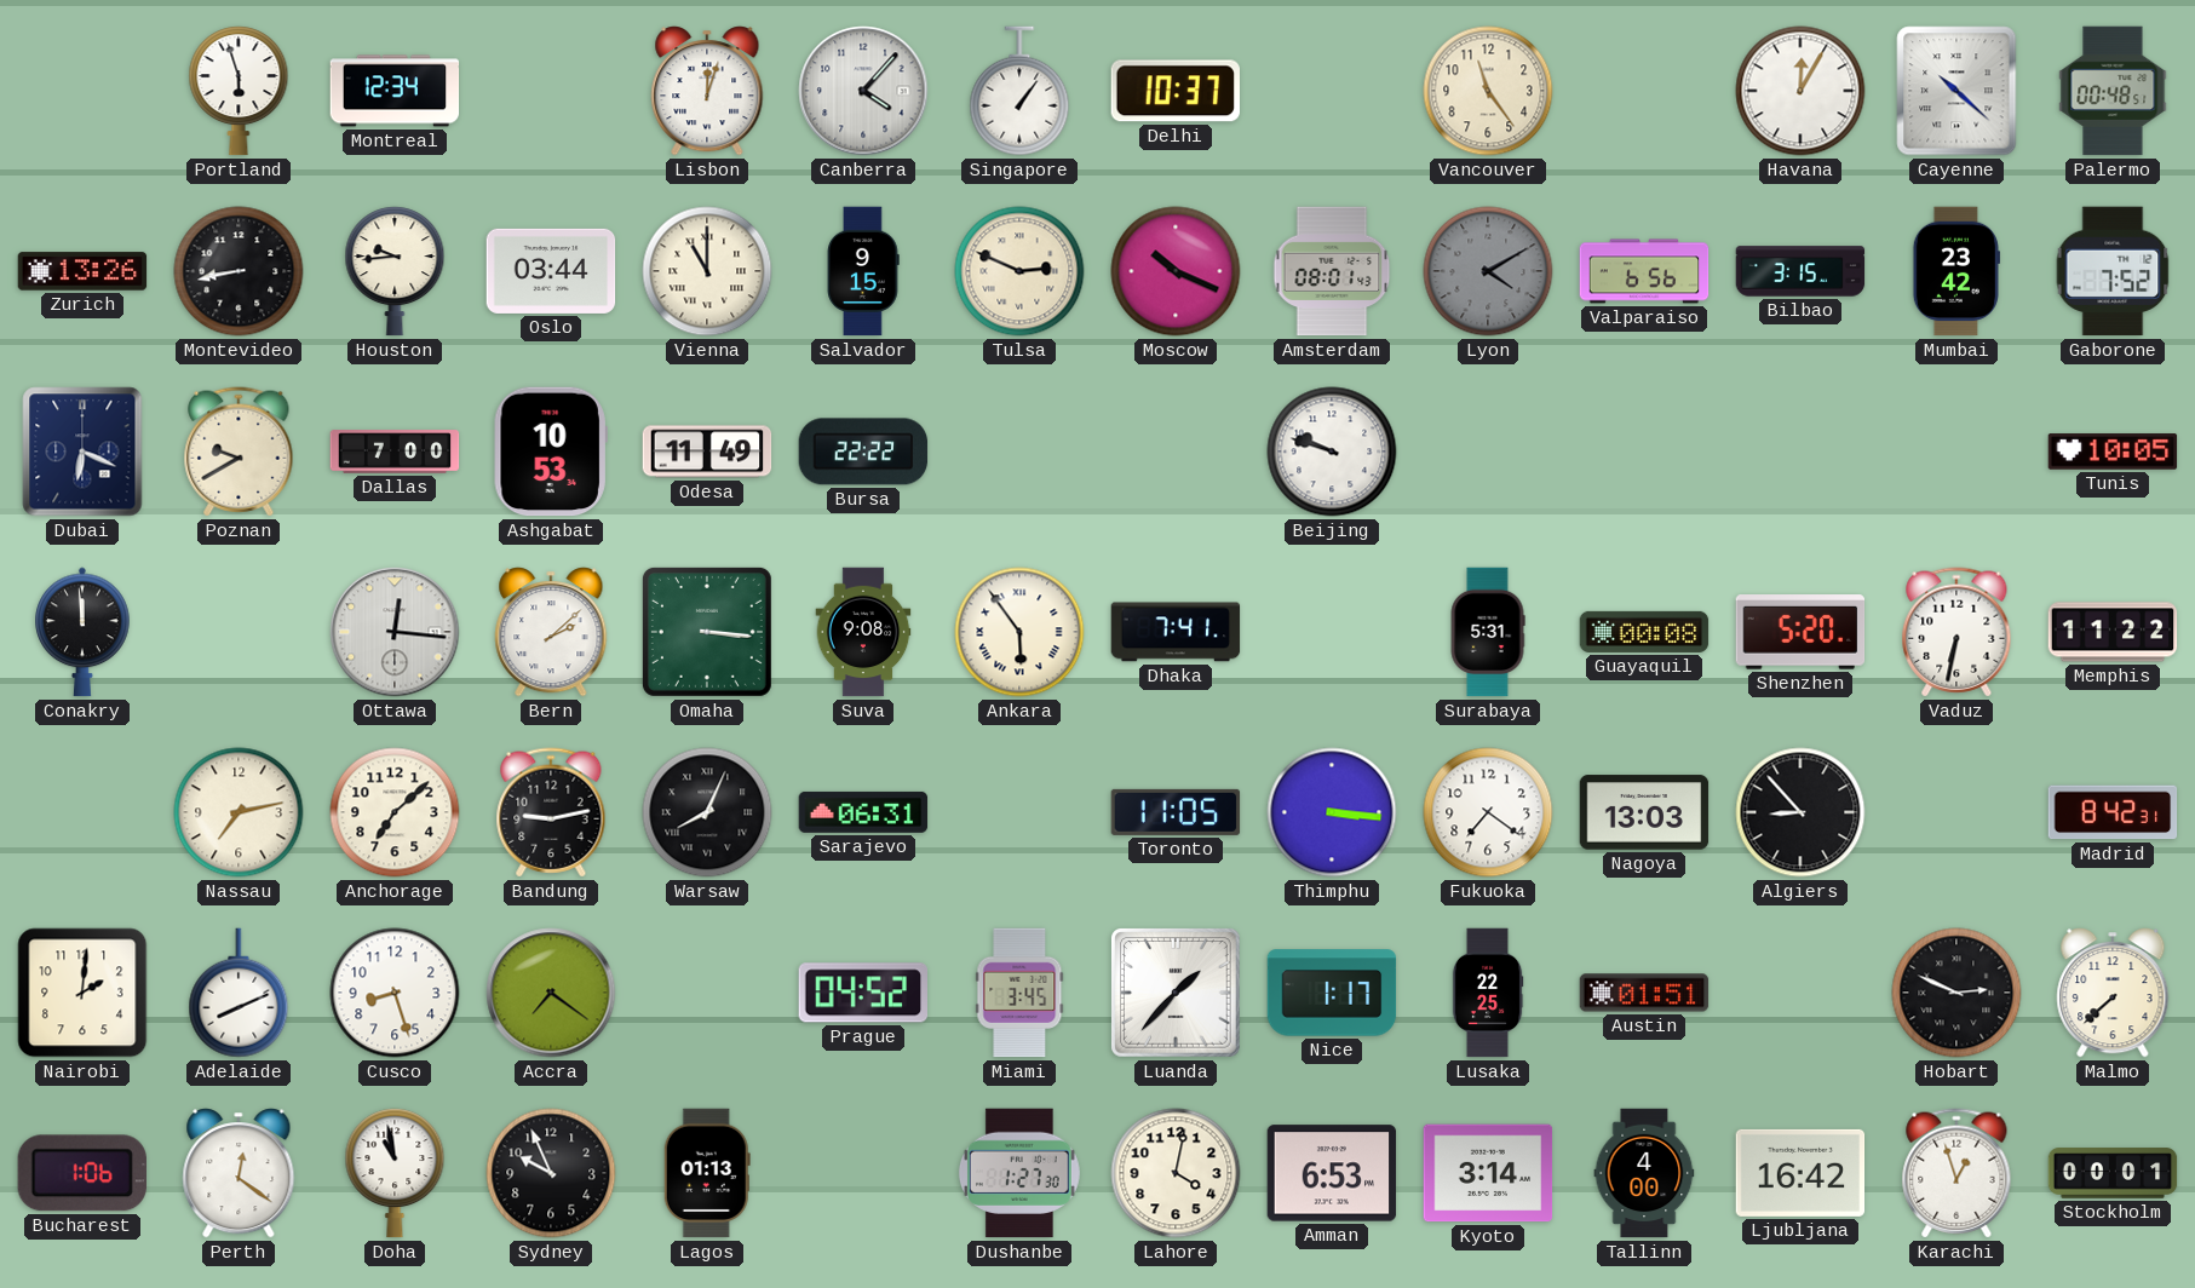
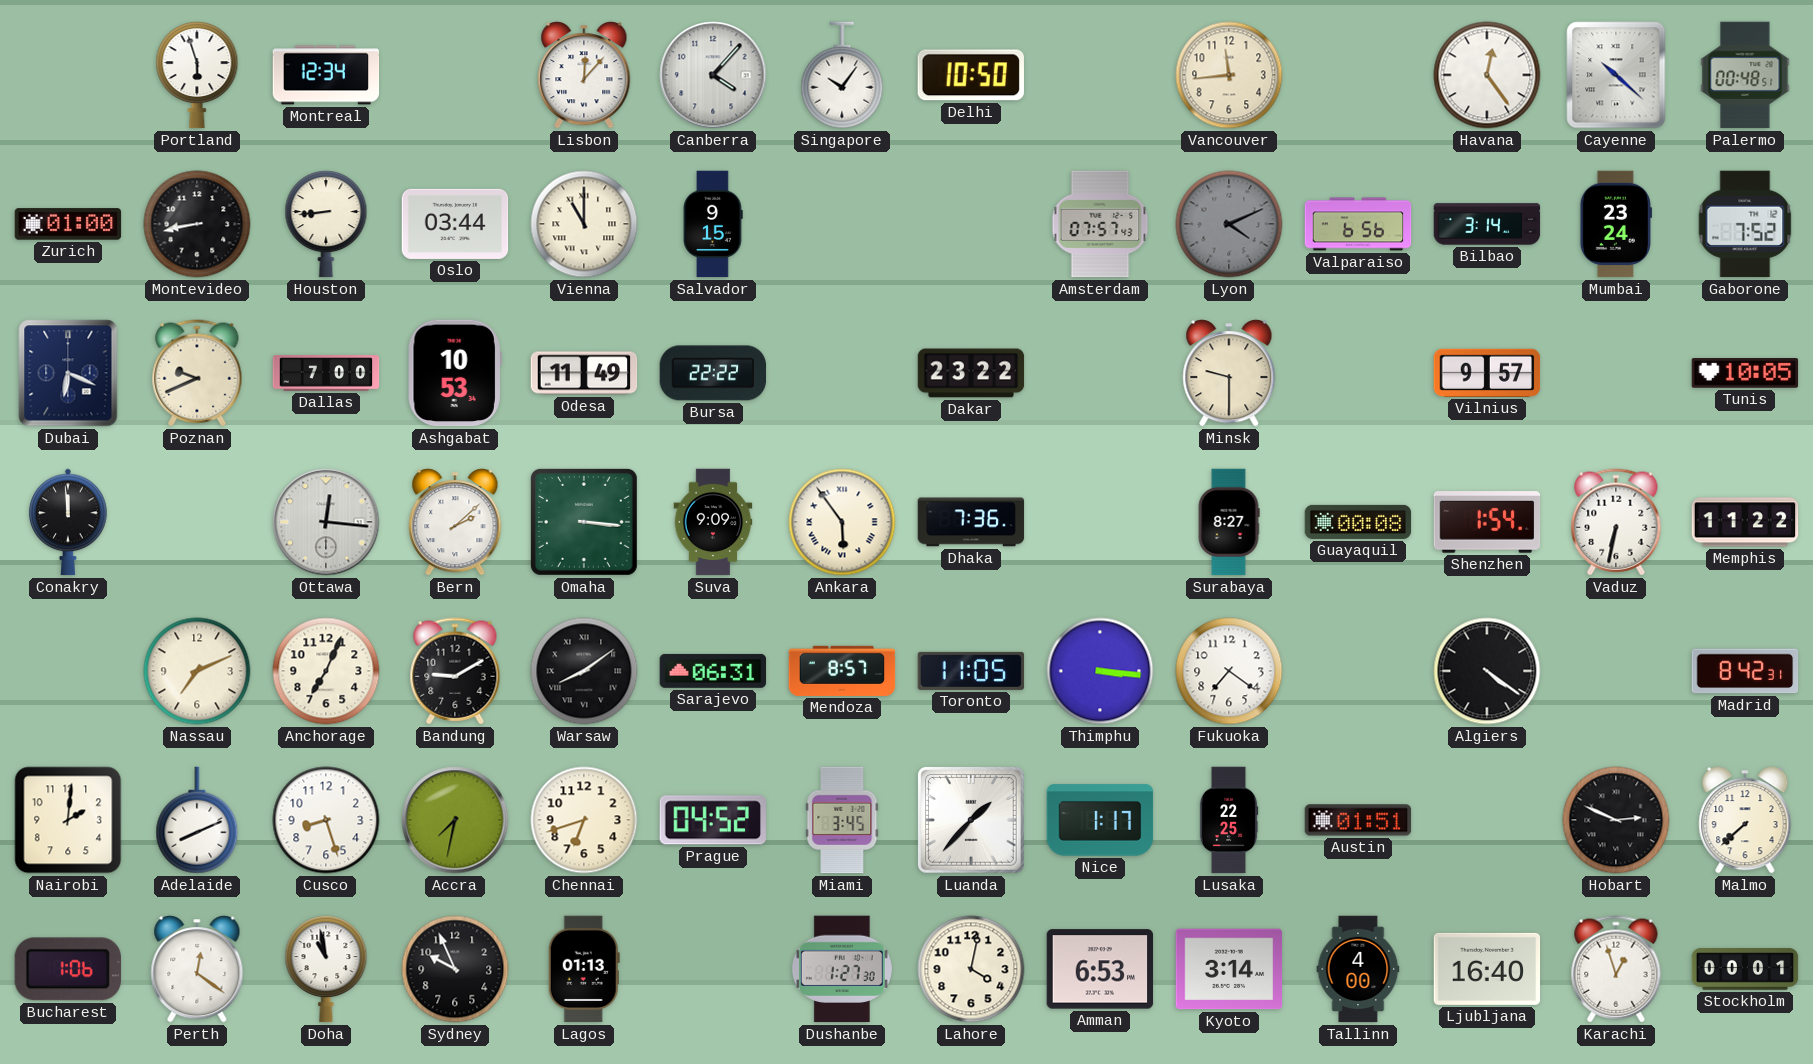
Lisbon: 12:03 -> 12:07 (584, 75)
Singapore: 1:06 -> 10:06 (842, 75)
Delhi: 10:37 -> 10:50 (970, 75)
Vancouver: 11:24 -> 11:44 (1229, 75)
Havana: 12:05 -> 12:24 (1487, 75)
Zurich: 13:26 -> 01:00 (68, 224)
Houston: 9:44 -> 8:44 (326, 224)
Tulsa: 2:49 -> none (1019, 271)
Moscow: 10:19 -> none (1176, 271)
Amsterdam: 08:01 -> 07:57 (1100, 224)
Lyon: 4:10 -> 4:11 (1229, 224)
Bilbao: 3:15 -> 3:14 (1487, 224)
Mumbai: 23:42 -> 23:24 (1616, 224)
Poznan: 9:40 -> 9:41 (197, 373)
Dakar: none -> 23:22 (971, 373)
Beijing: 9:48 -> none (1332, 452)
Minsk: none -> 9:30 (1229, 373)
Vilnius: none -> 9:57 (1487, 373)
Suva: 9:08 -> 9:09 (713, 522)
Dhaka: 7:41 -> 7:36 (971, 522)
Surabaya: 5:31 -> 8:27 (1229, 522)
Shenzhen: 5:20 -> 1:54 (1487, 522)
Nassau: 7:13 -> 7:11 (197, 671)
Anchorage: 7:08 -> 7:04 (326, 671)
Bandung: 9:13 -> 9:10 (455, 671)
Warsaw: 8:04 -> 8:09 (584, 671)
Mendoza: none -> 8:57 (842, 671)
Nagoya: 13:03 -> none (1644, 812)
Algiers: 8:53 -> 4:21 (1487, 671)
Accra: 7:21 -> 7:32 (455, 820)
Chennai: none -> 6:42 (584, 820)
Ljubljana: 16:42 -> 16:40 (1487, 969)
